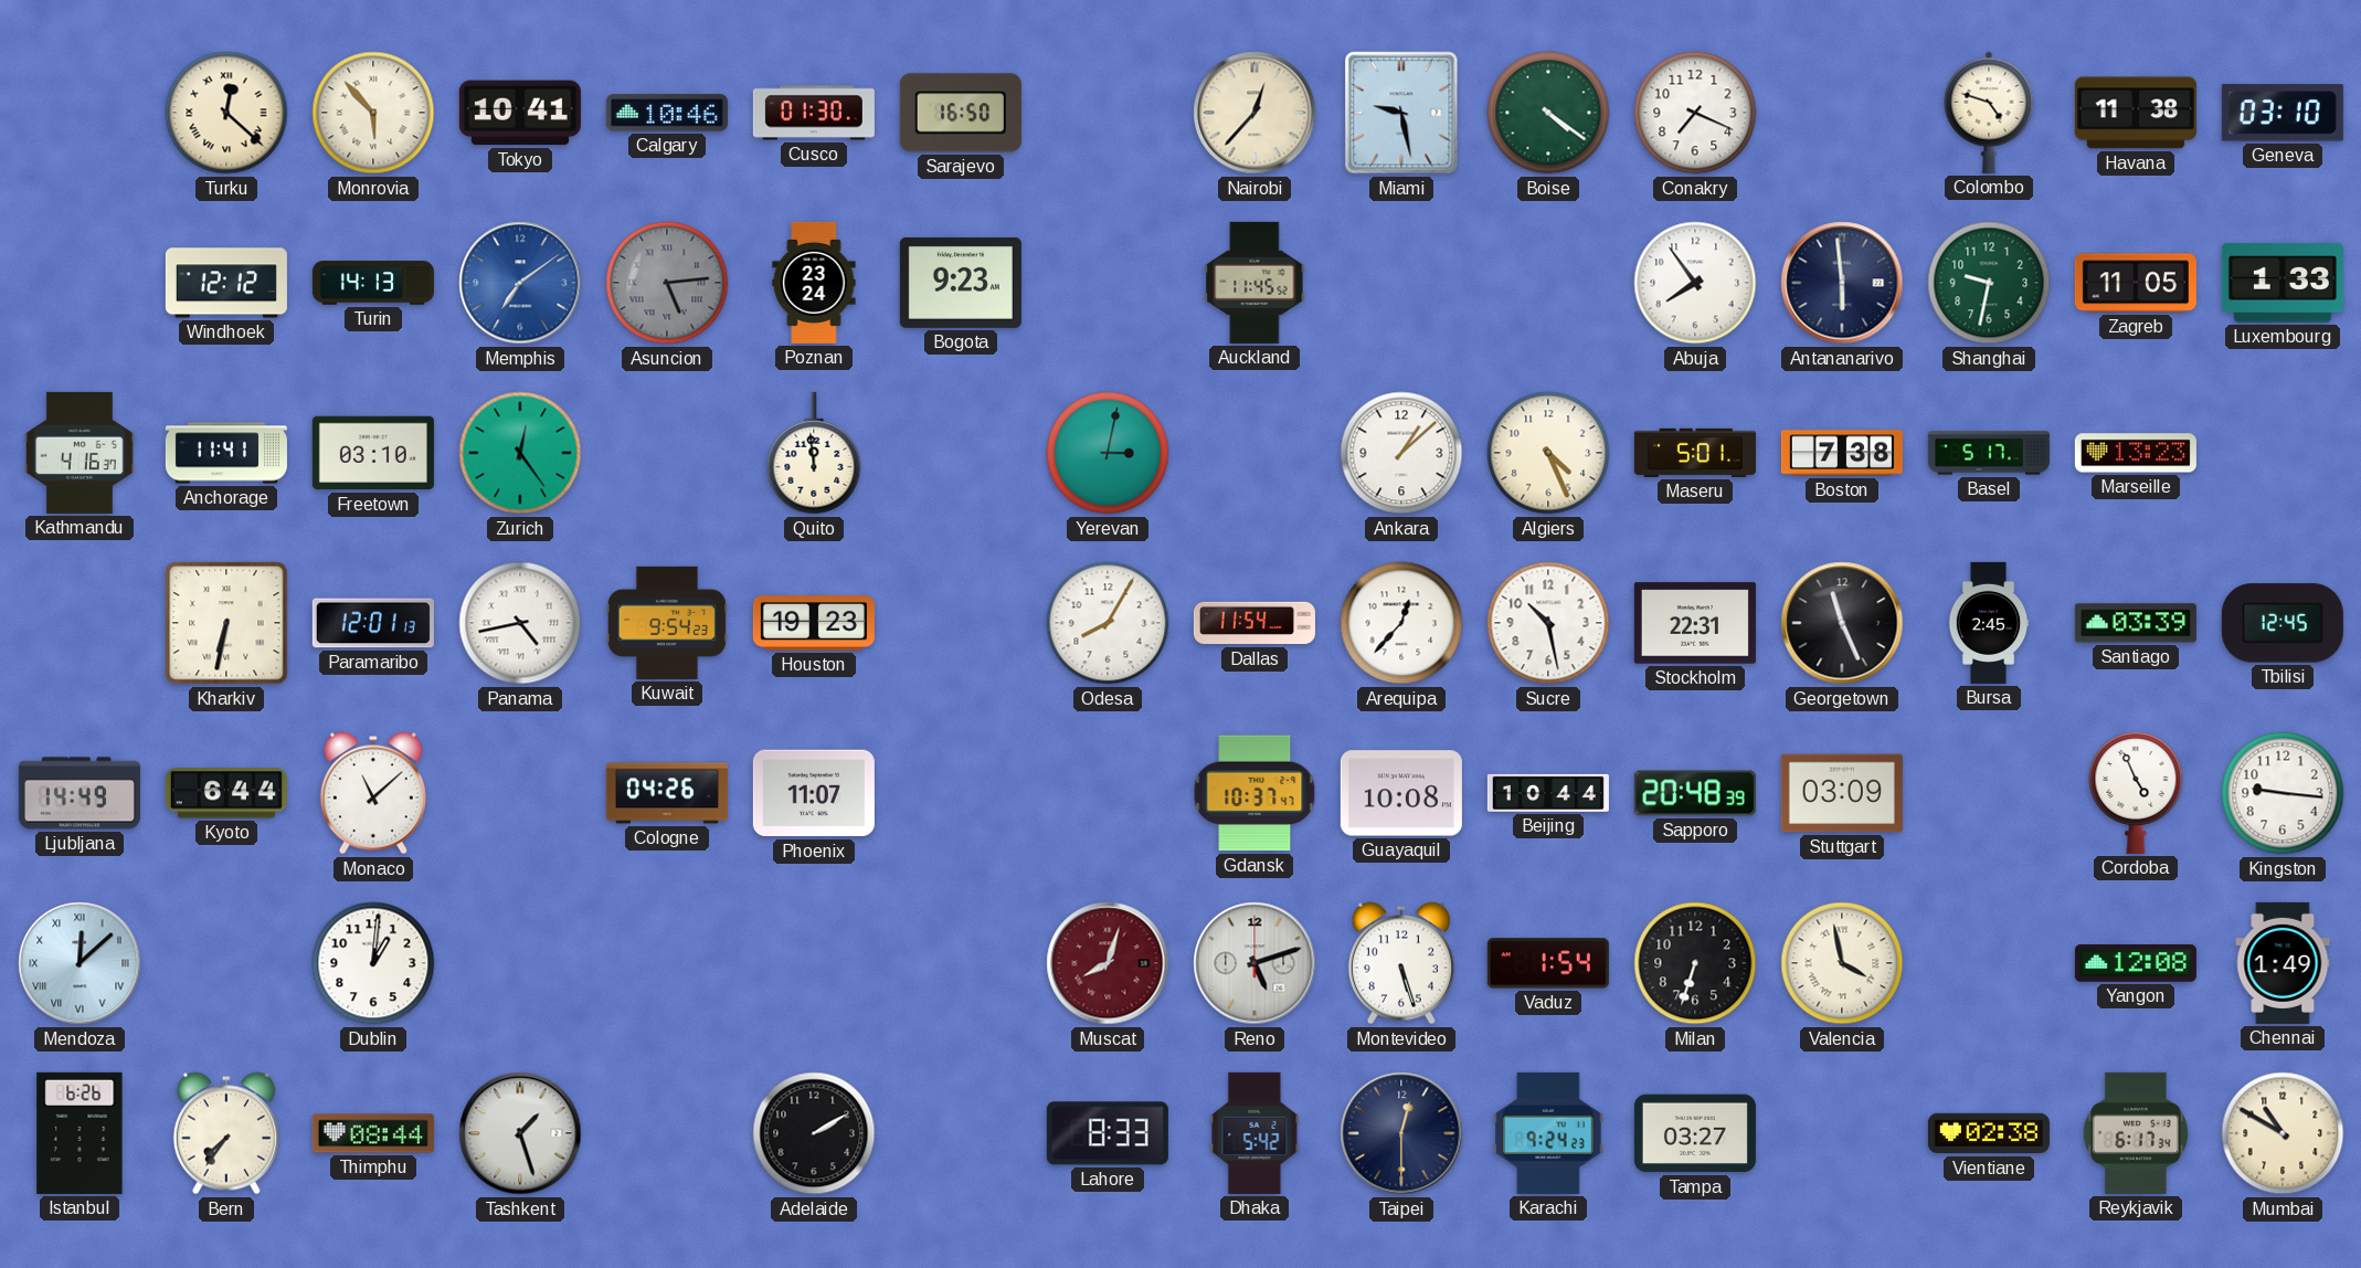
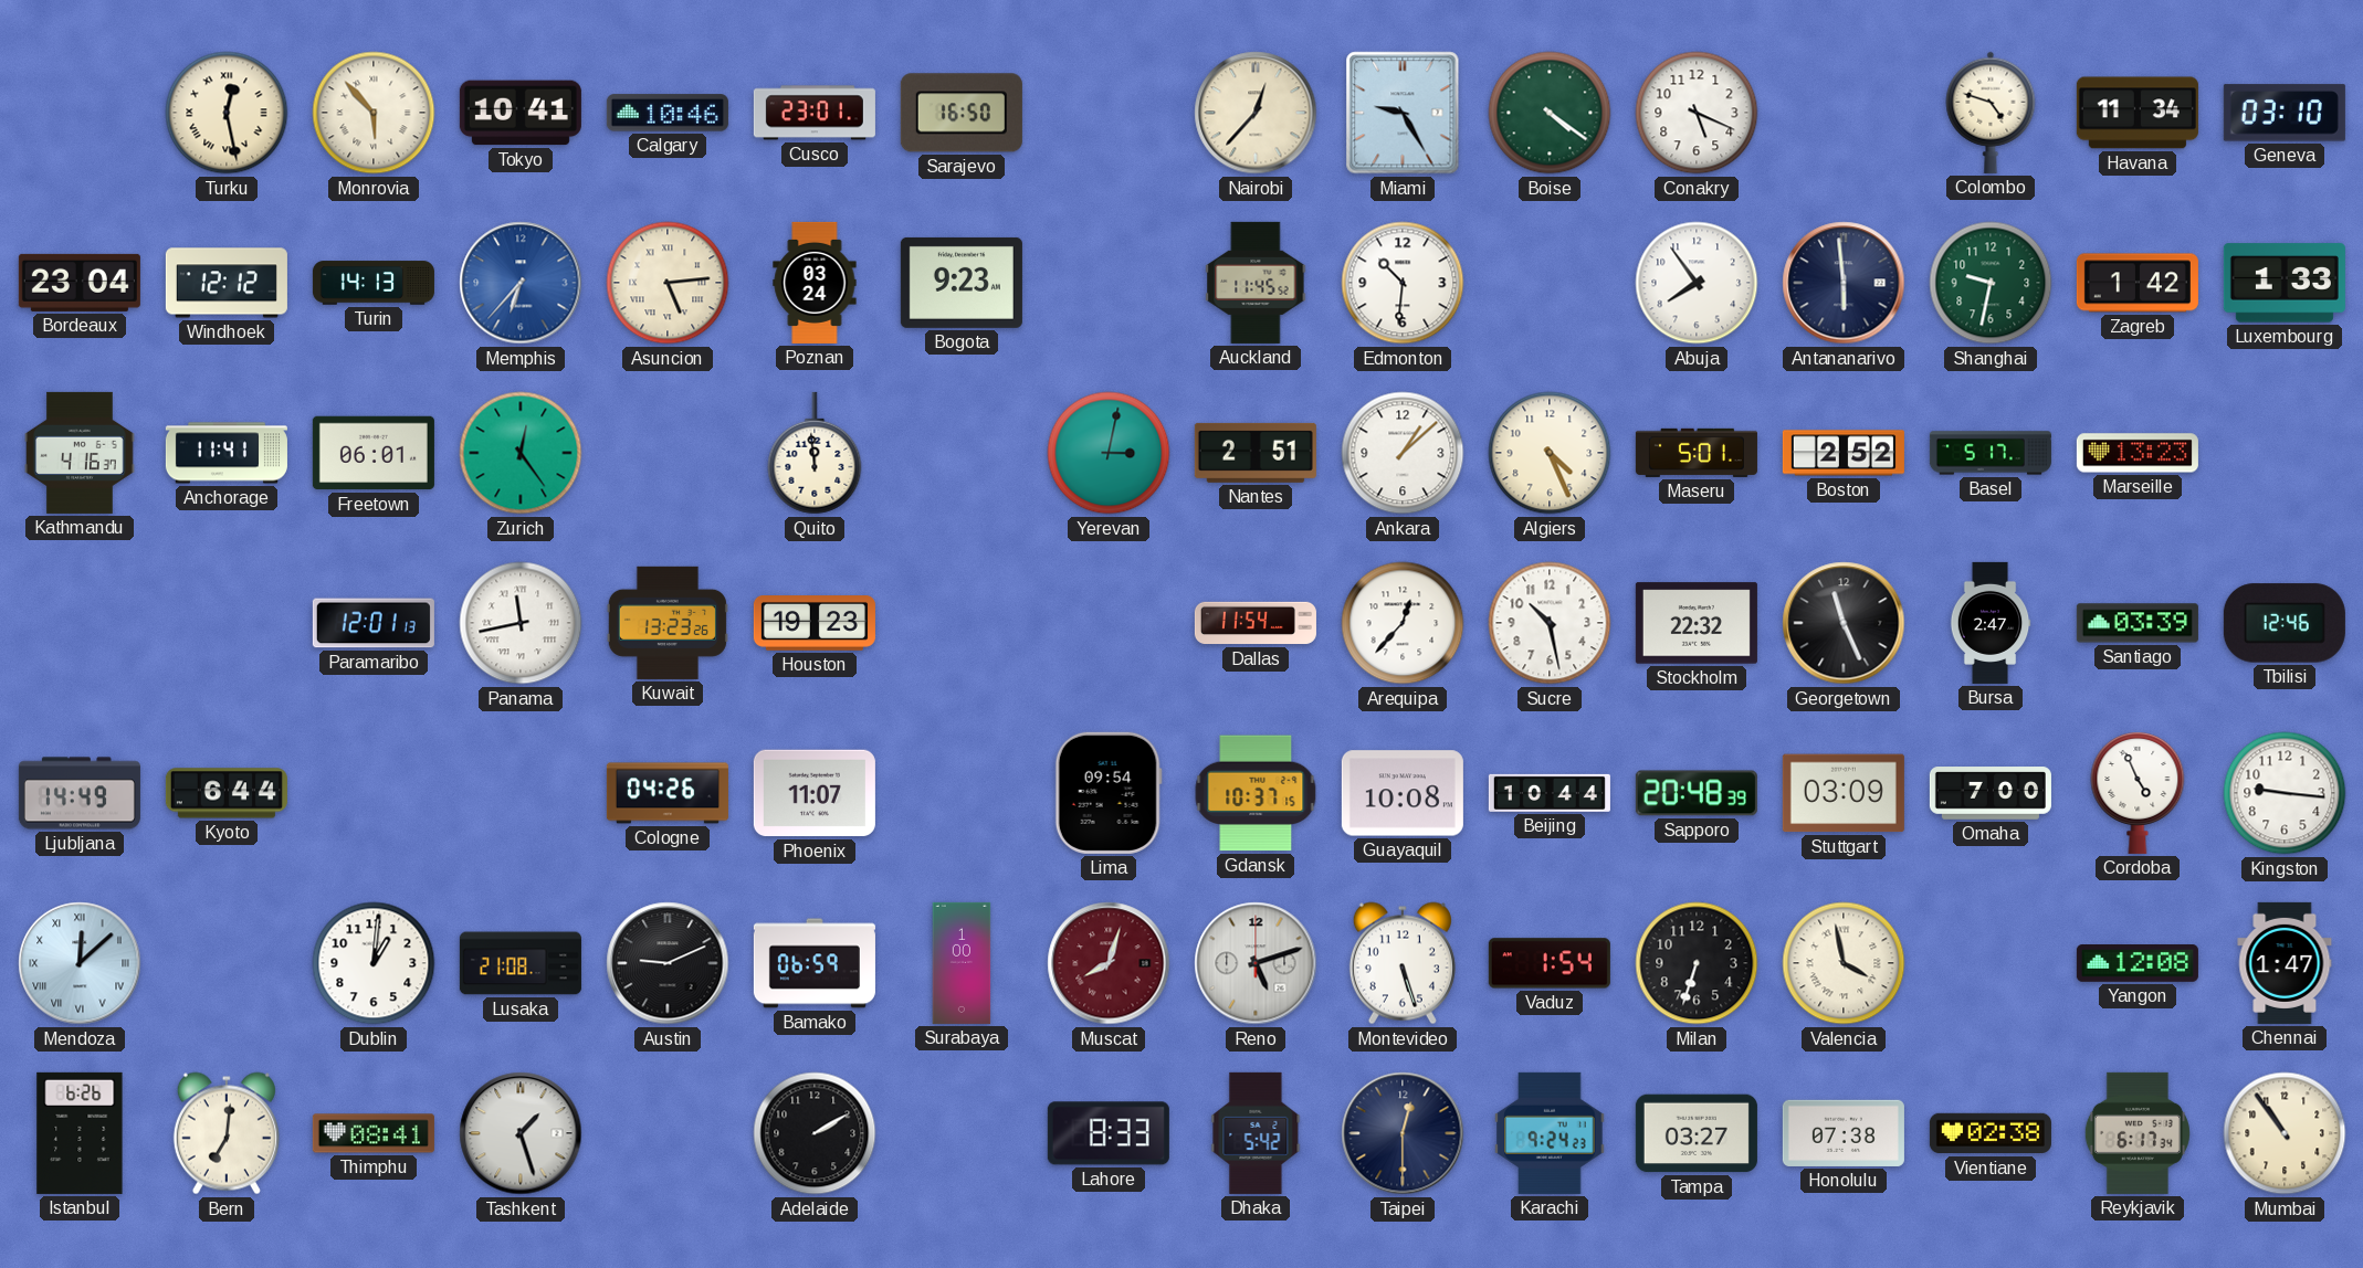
Turku: 12:22 -> 12:28 (227, 113)
Cusco: 01:30 -> 23:01 (815, 113)
Miami: 9:28 -> 9:25 (1403, 113)
Conakry: 7:19 -> 5:19 (1697, 113)
Havana: 11:38 -> 11:34 (2138, 113)
Bordeaux: none -> 23:04 (80, 283)
Memphis: 7:09 -> 6:37 (521, 283)
Asuncion dial: grey -> cream (668, 283)
Poznan: 23:24 -> 03:24 (815, 283)
Edmonton: none -> 10:31 (1403, 283)
Zagreb: 11:05 -> 1:42 (2138, 283)
Freetown: 03:10 -> 06:01 (374, 453)
Nantes: none -> 2:51 (1256, 453)
Boston: 7:38 -> 2:52 (1844, 453)
Kharkiv: 6:32 -> none (226, 623)
Panama: 4:43 -> 11:43 (521, 623)
Kuwait: 9:54 -> 13:23 (668, 623)
Odesa: 8:05 -> none (1108, 623)
Stockholm: 22:31 -> 22:32 (1697, 623)
Bursa: 2:45 -> 2:47 (1991, 623)
Tbilisi: 12:45 -> 12:46 (2285, 623)
Monaco: 11:08 -> none (373, 793)
Lima: none -> 09:54 (1109, 793)
Gdansk: 10:37:47 -> 10:37:15 (1256, 793)
Omaha: none -> 7:00 (1991, 793)
Lusaka: none -> 21:08 (521, 963)
Austin: none -> 9:11 (668, 963)
Bamako: none -> 06:59 (815, 963)
Surabaya: none -> 1:00 (962, 963)
Chennai: 1:49 -> 1:47 (2285, 963)
Bern: 7:36 -> 7:01 (227, 1133)
Thimphu: 08:44 -> 08:41 (374, 1133)
Honolulu: none -> 07:38 (1844, 1133)
Mumbai: 10:50 -> 10:54 (2285, 1133)
